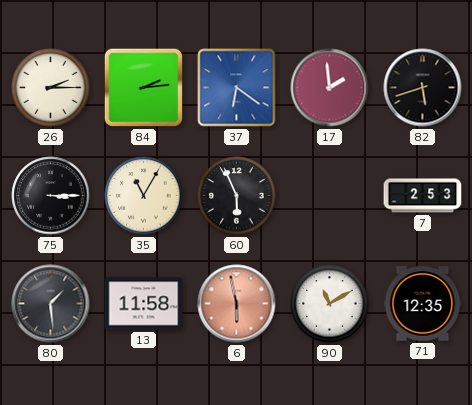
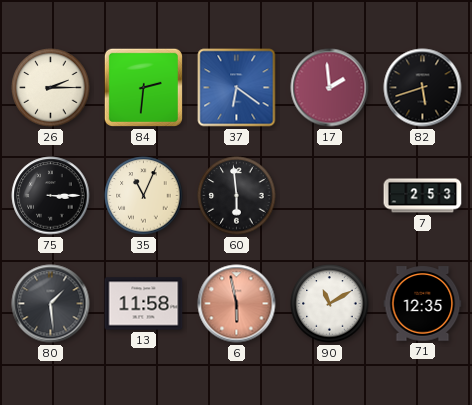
84: 2:14 -> 2:31 (143, 87)
35: 11:05 -> 11:04 (144, 196)
60: 5:56 -> 5:59 (237, 196)
